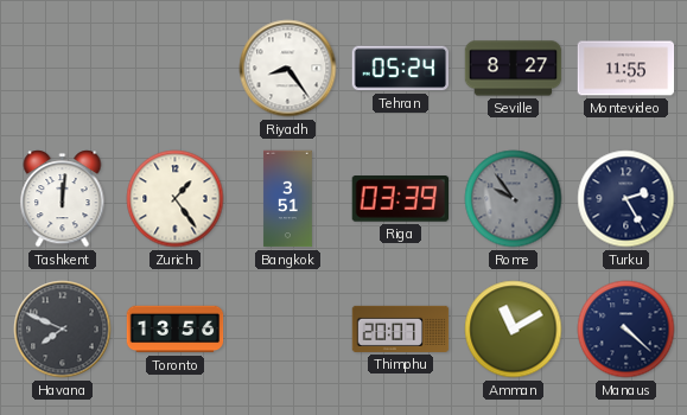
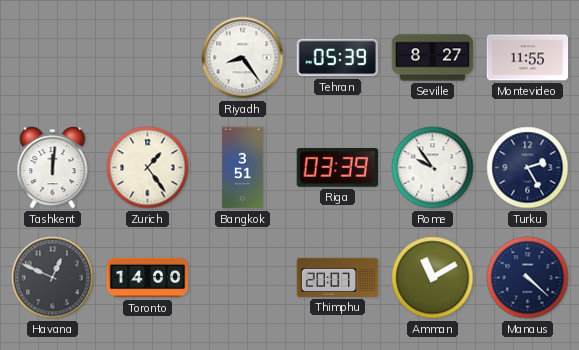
Tehran: 05:24 -> 05:39 (338, 58)
Rome dial: grey -> white (433, 168)
Havana: 7:49 -> 12:49 (53, 278)
Toronto: 13:56 -> 14:00 (148, 278)
